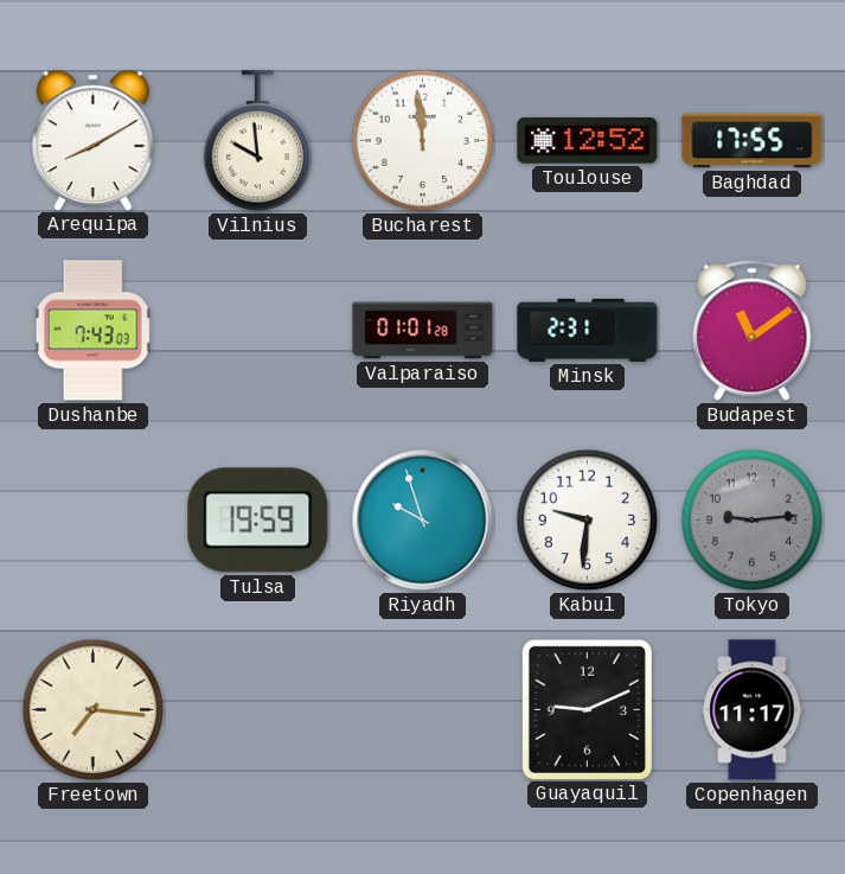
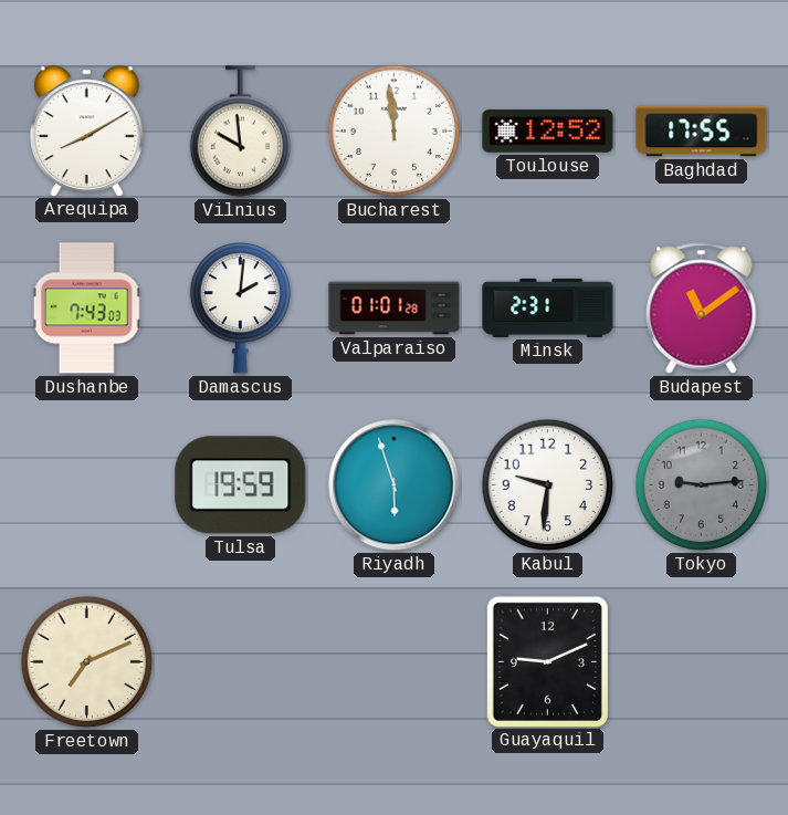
Damascus: none -> 2:01 (241, 309)
Riyadh: 9:57 -> 5:57 (395, 485)
Freetown: 7:16 -> 7:11 (87, 662)
Copenhagen: 11:17 -> none (753, 710)
